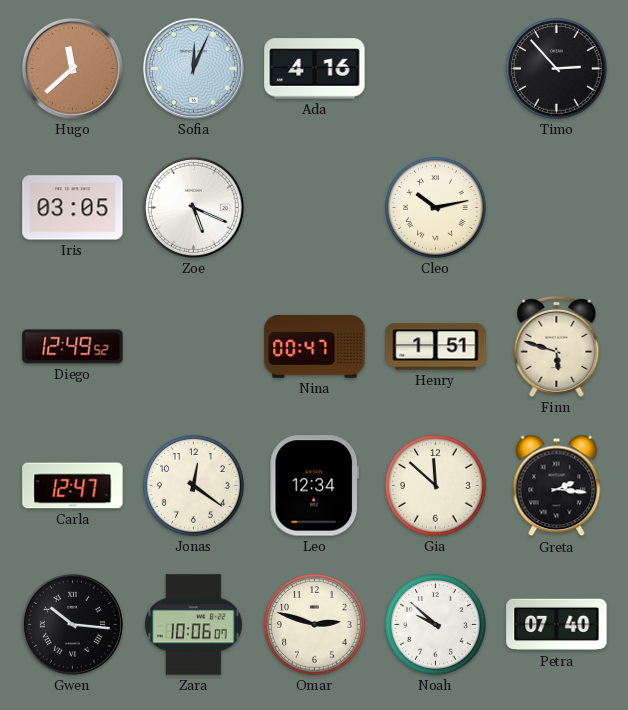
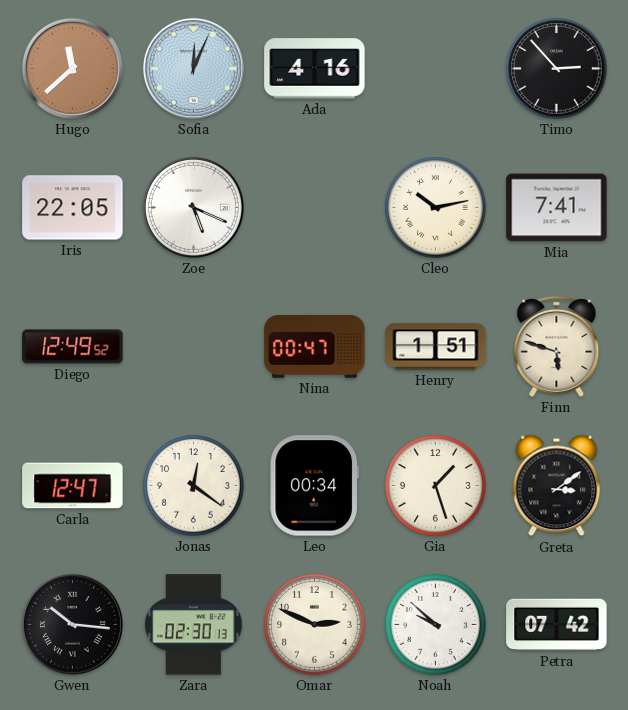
Iris: 03:05 -> 22:05 (73, 208)
Mia: none -> 7:41 (557, 208)
Leo: 12:34 -> 00:34 (315, 486)
Gia: 11:52 -> 1:27 (436, 486)
Greta: 2:16 -> 3:09 (557, 486)
Zara: 10:06 -> 02:30 (194, 625)
Omar: 2:48 -> 2:49 (315, 625)
Petra: 07:40 -> 07:42 (557, 625)
